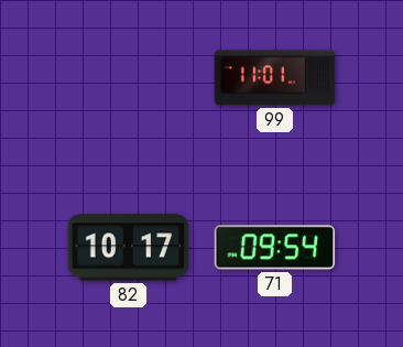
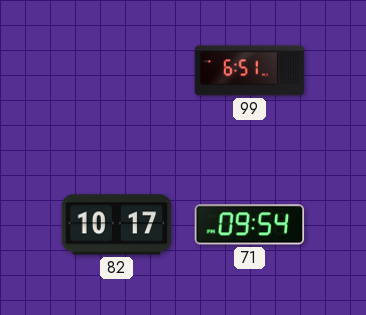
99: 11:01 -> 6:51 (250, 71)
